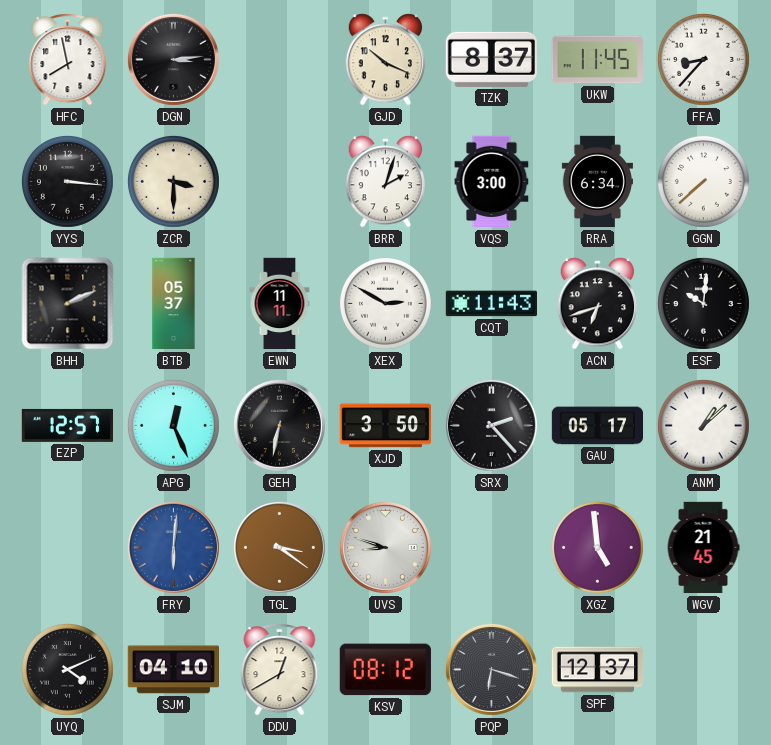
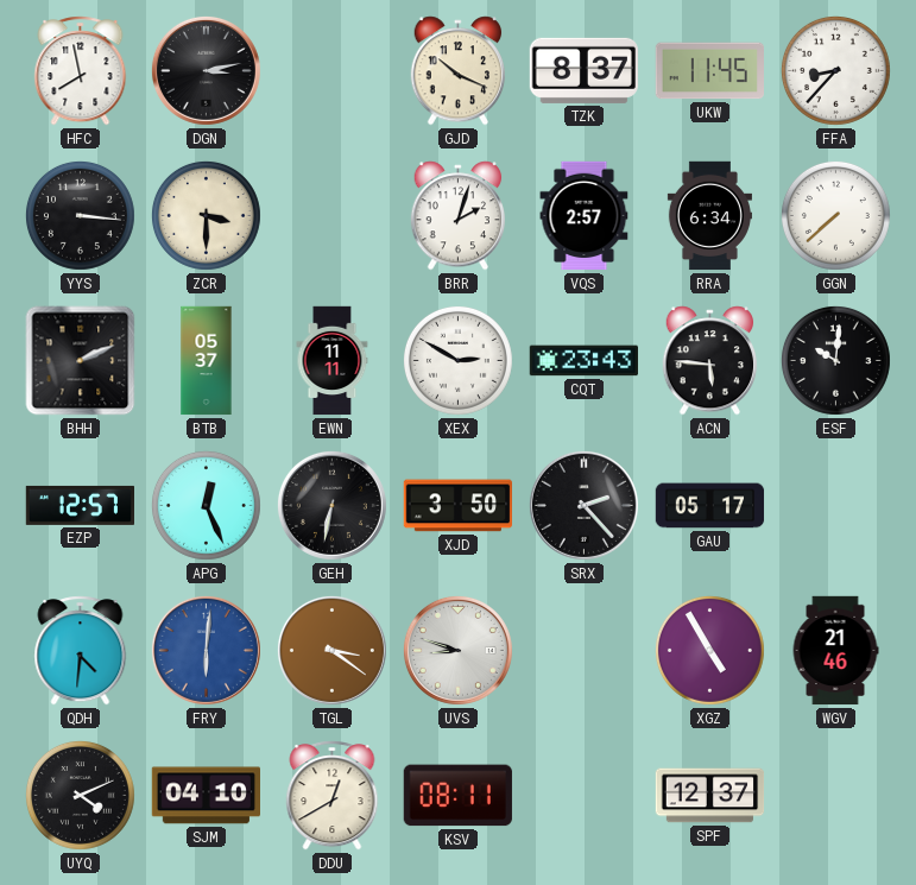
DGN: 3:14 -> 3:13 (206, 70)
VQS: 3:00 -> 2:57 (585, 216)
CQT: 11:43 -> 23:43 (583, 361)
ACN: 6:42 -> 5:46 (710, 361)
ANM: 1:08 -> none (703, 425)
QDH: none -> 4:31 (81, 651)
XGZ: 4:59 -> 4:55 (709, 650)
WGV: 21:45 -> 21:46 (835, 651)
KSV: 08:12 -> 08:11 (457, 796)
PQP: 6:18 -> none (491, 669)
